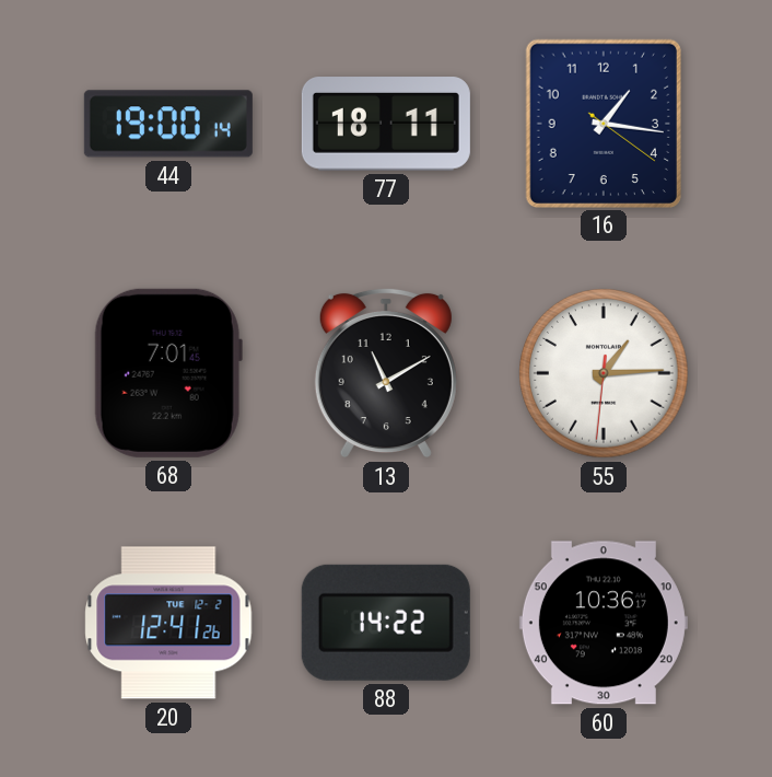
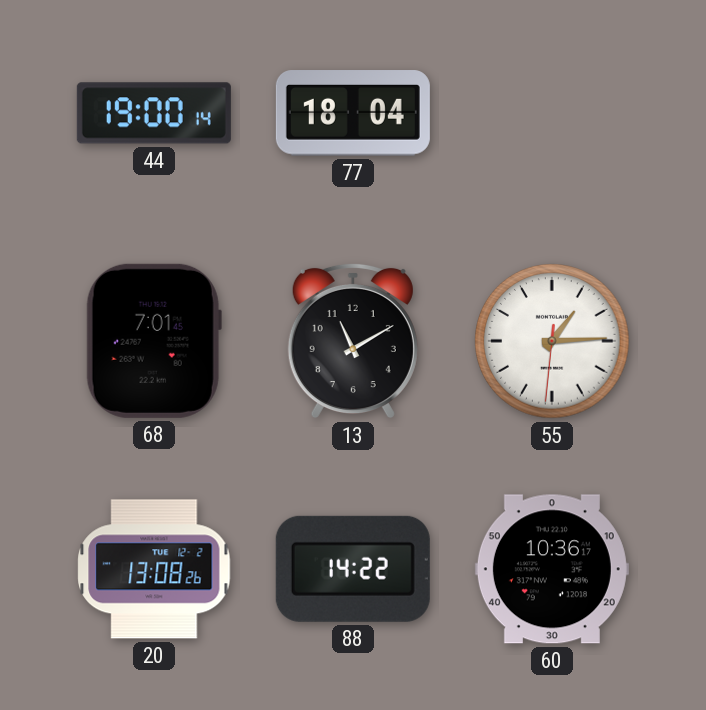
77: 18:11 -> 18:04 (353, 113)
16: 1:16 -> none (603, 123)
20: 12:41 -> 13:08 (154, 569)
